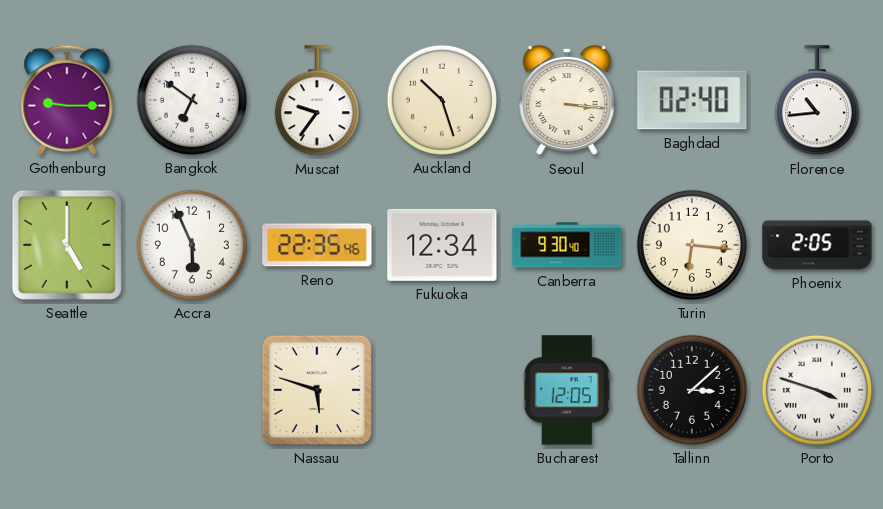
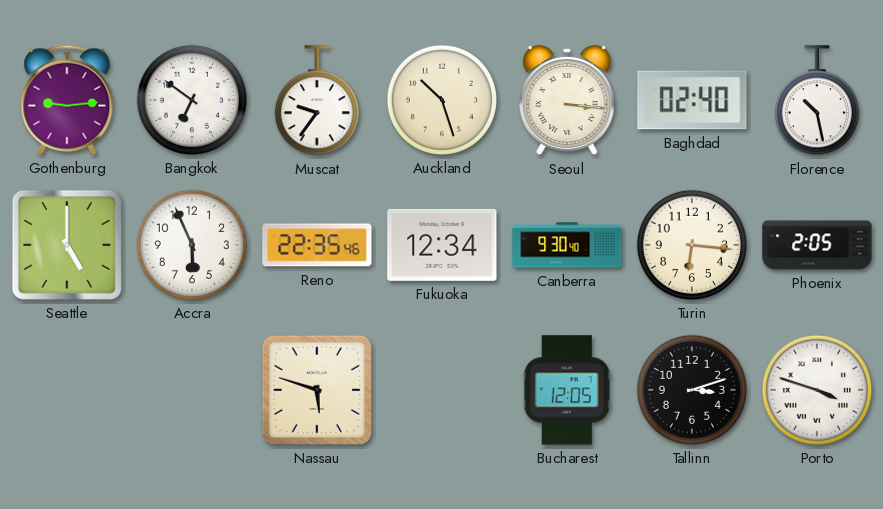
Gothenburg: 9:15 -> 9:14 (67, 100)
Florence: 10:44 -> 10:28 (817, 101)
Tallinn: 3:08 -> 3:12 (692, 390)
